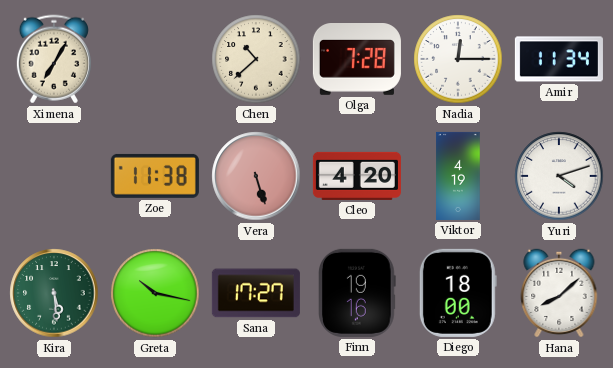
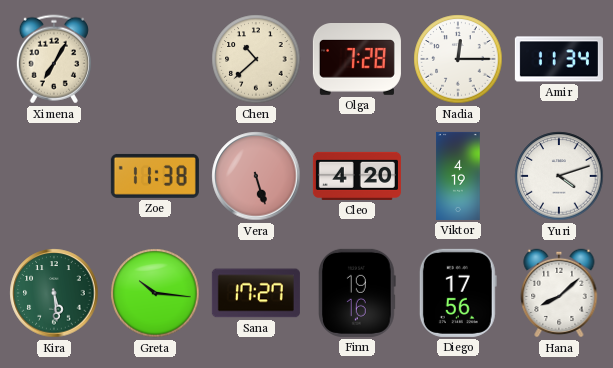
Greta: 10:17 -> 10:16 (155, 293)
Diego: 18:00 -> 17:56 (458, 293)
